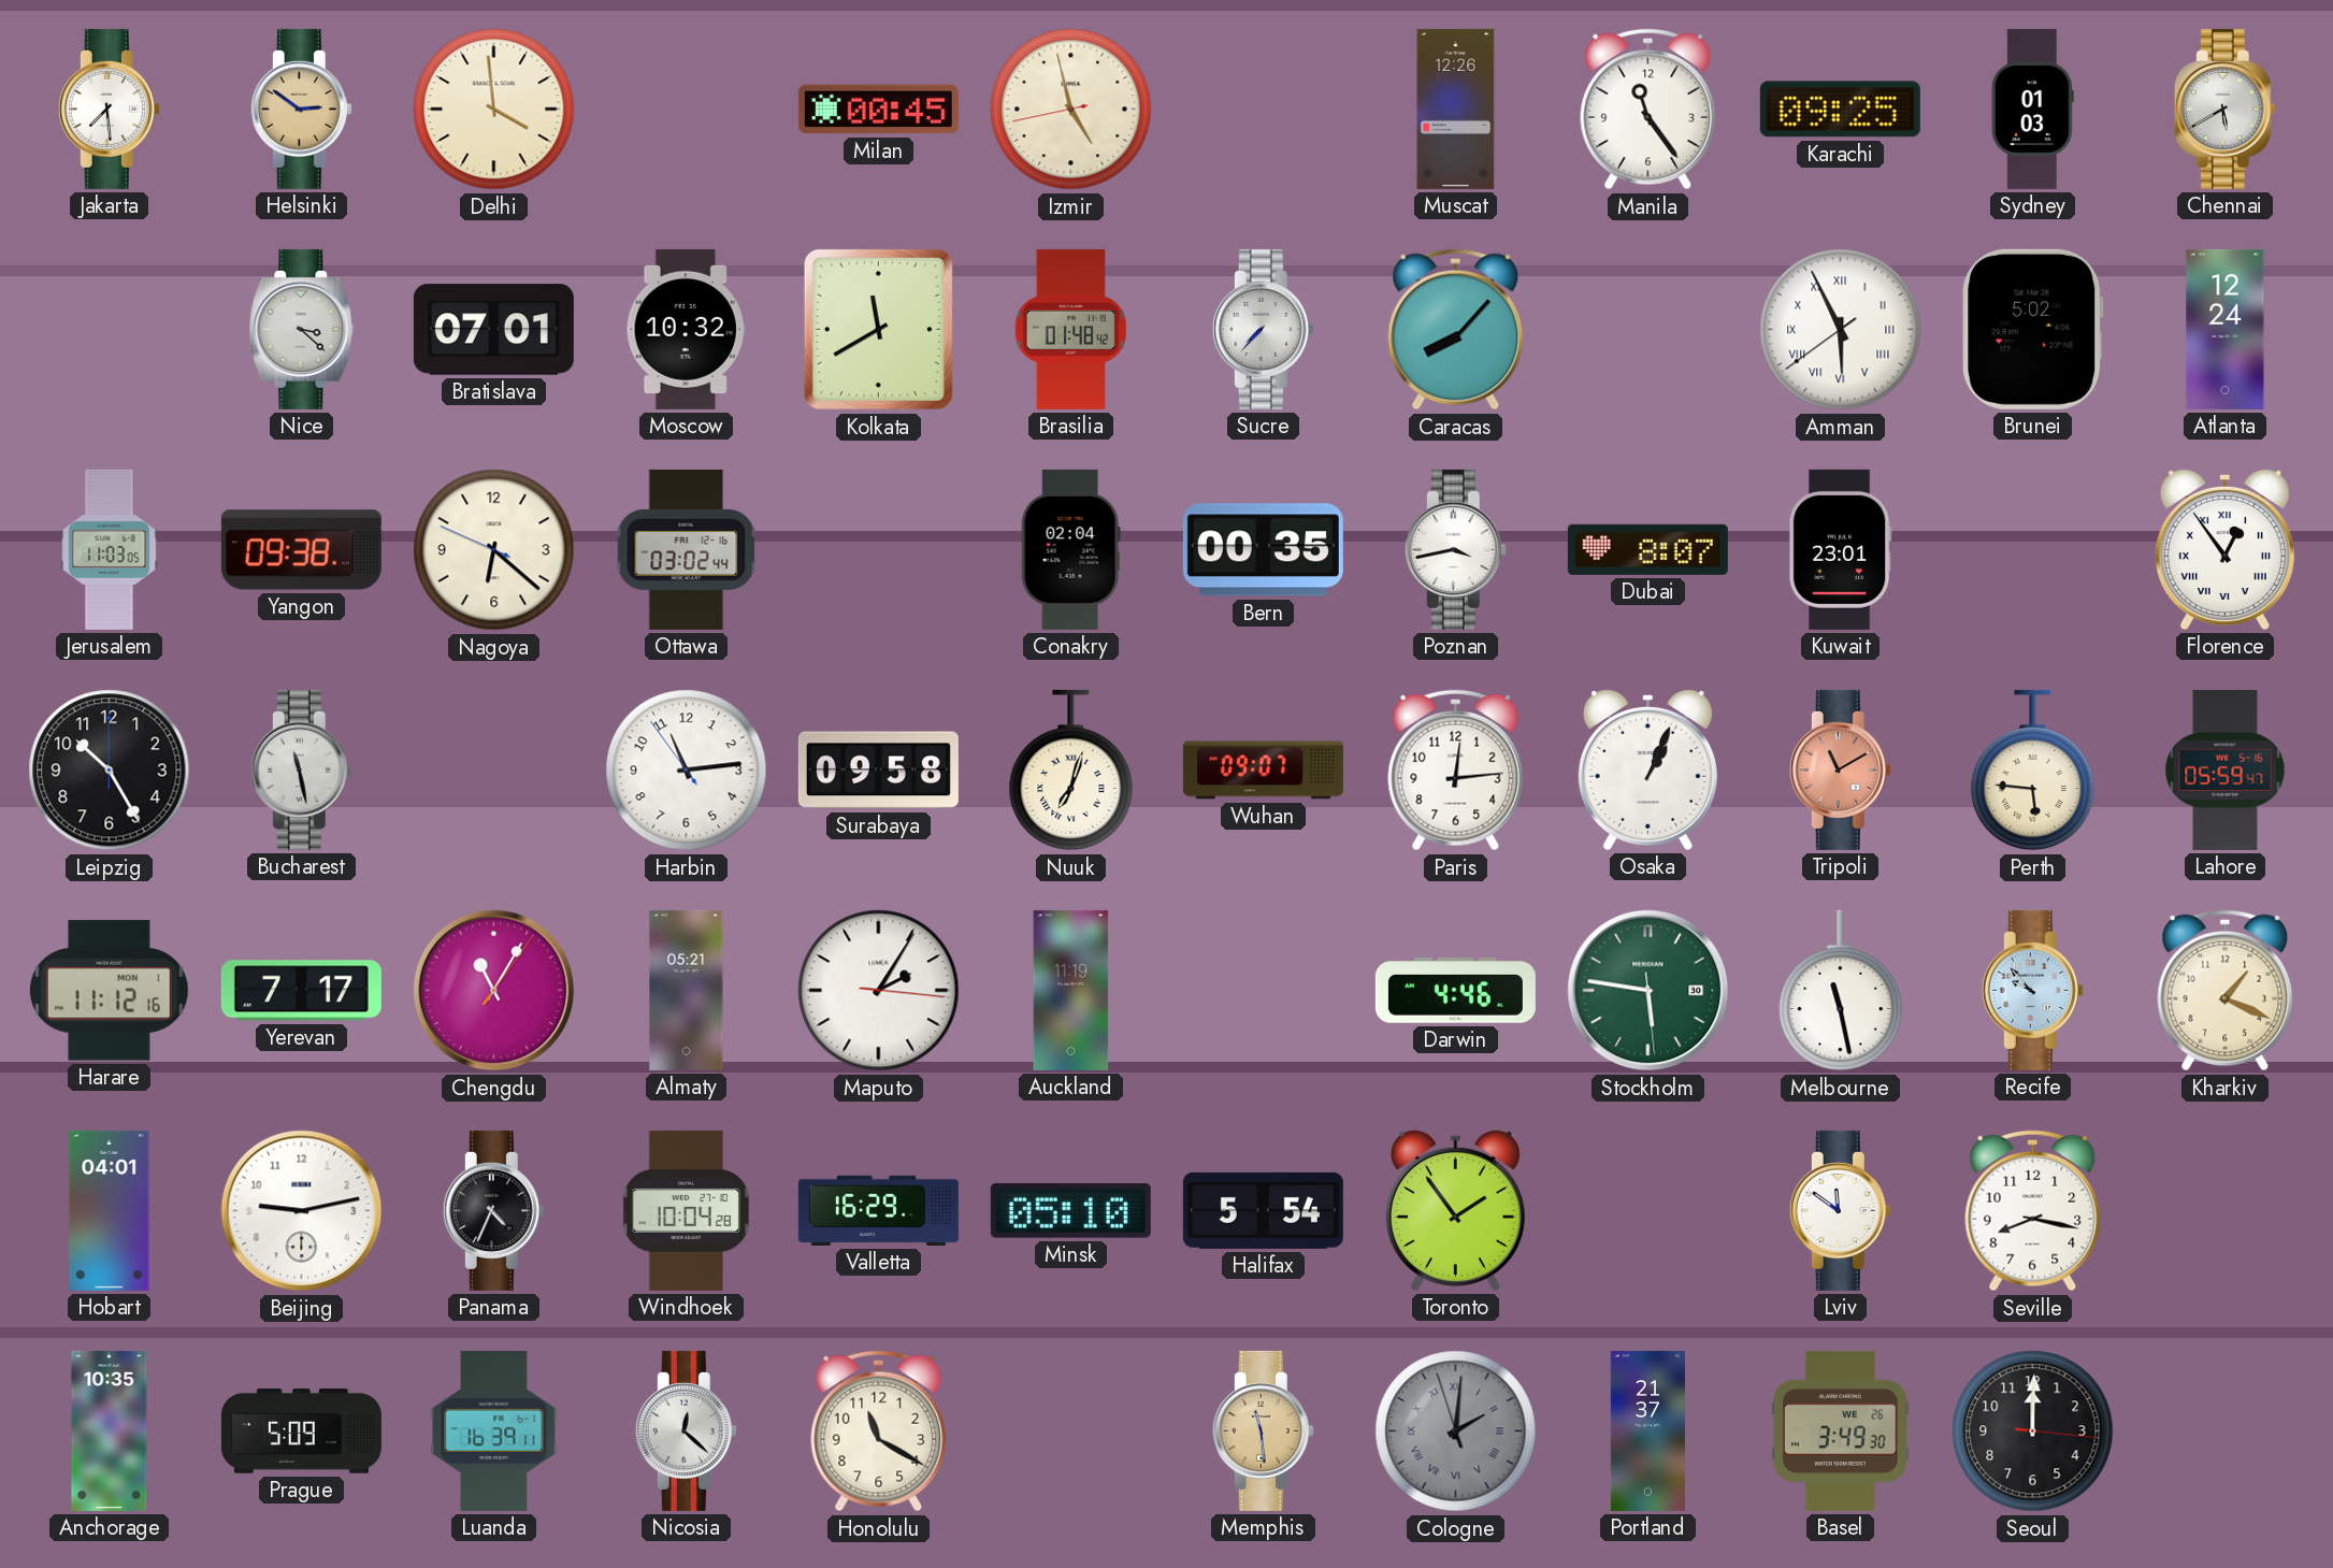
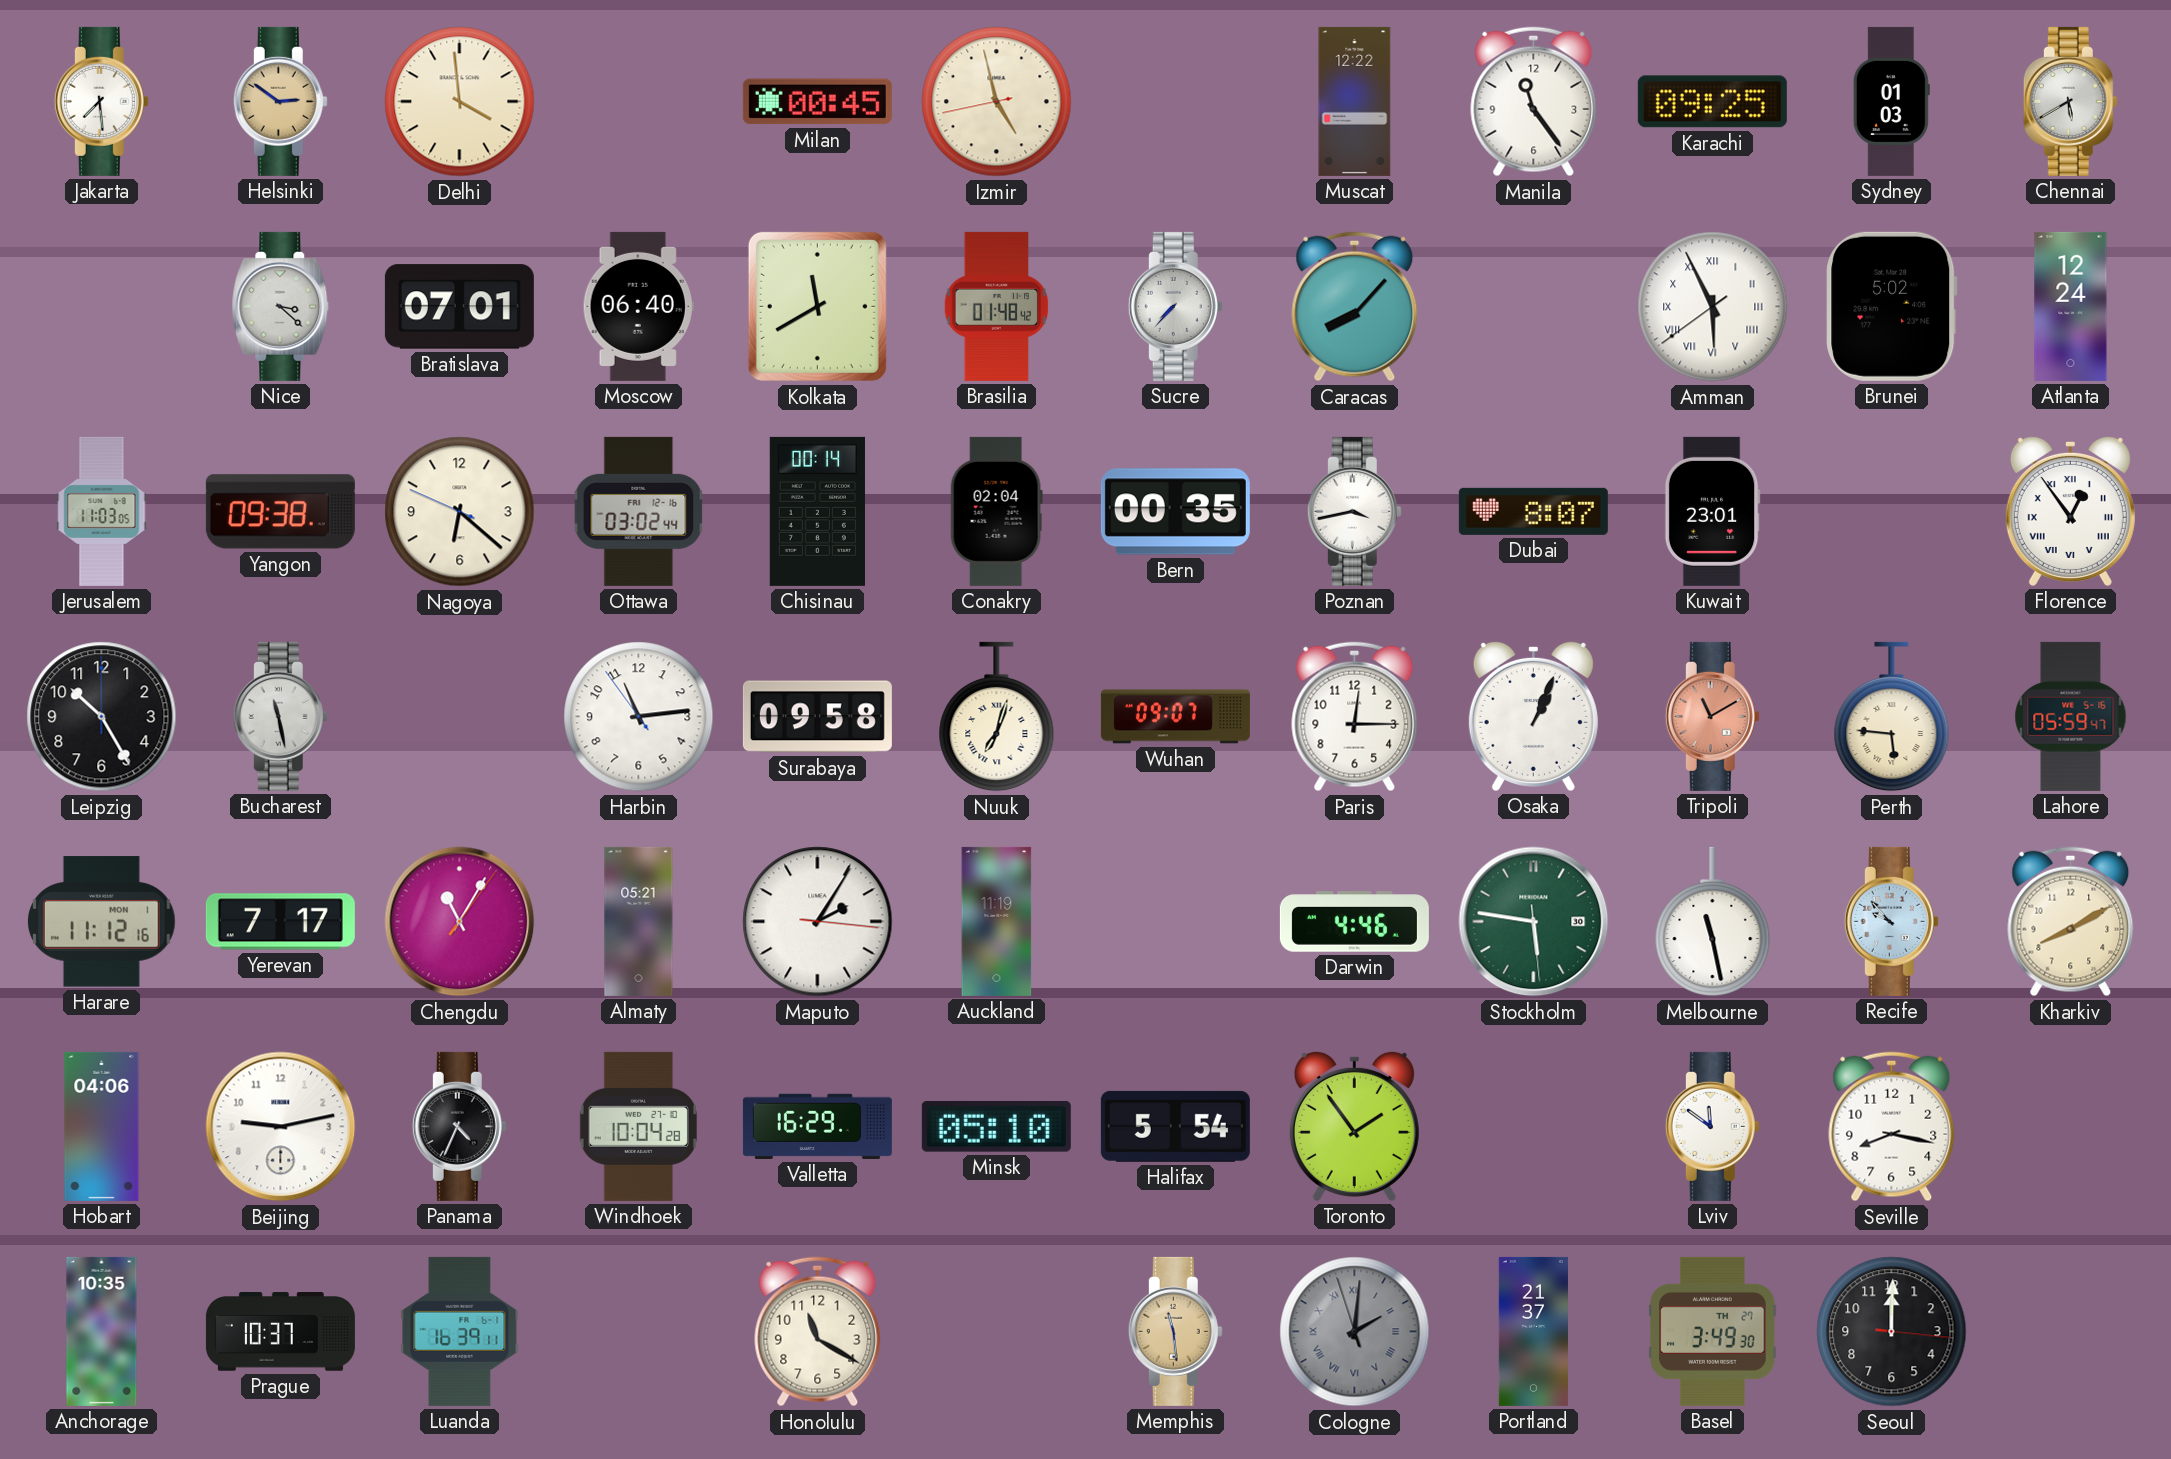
Muscat: 12:26 -> 12:22 (1355, 101)
Moscow: 10:32 -> 06:40 (638, 306)
Chisinau: none -> 00:14 (817, 511)
Paris: 12:14 -> 12:15 (1355, 717)
Kharkiv: 1:19 -> 8:10 (2071, 922)
Hobart: 04:01 -> 04:06 (102, 1126)
Prague: 5:09 -> 10:37 (280, 1332)
Nicosia: 12:22 -> none (686, 1430)
Basel date: WE 26 -> TH 27 (1713, 1331)
